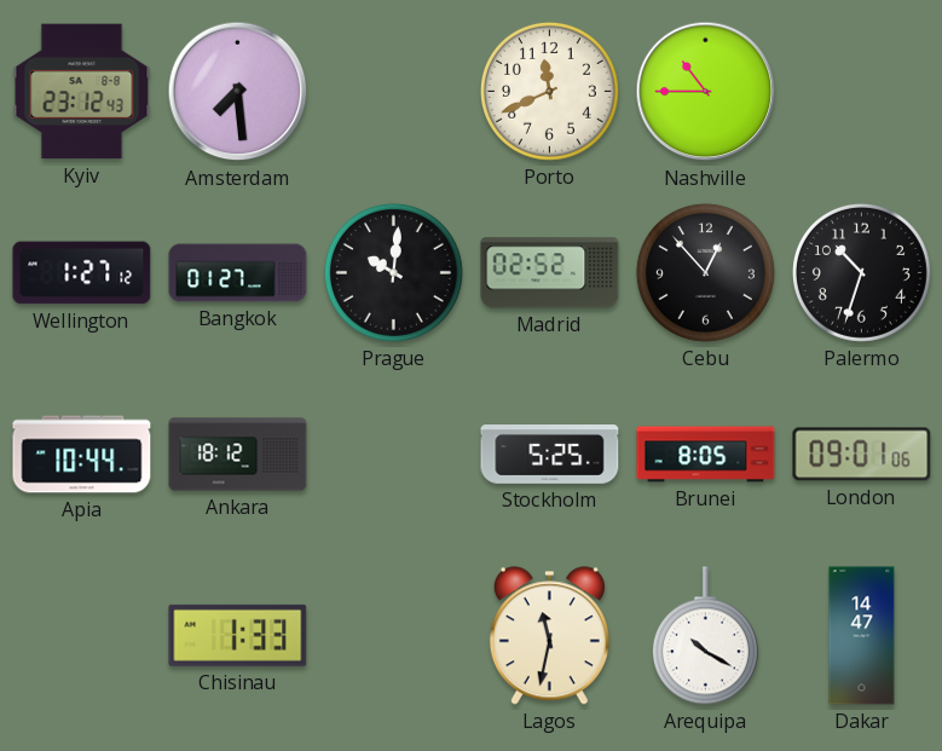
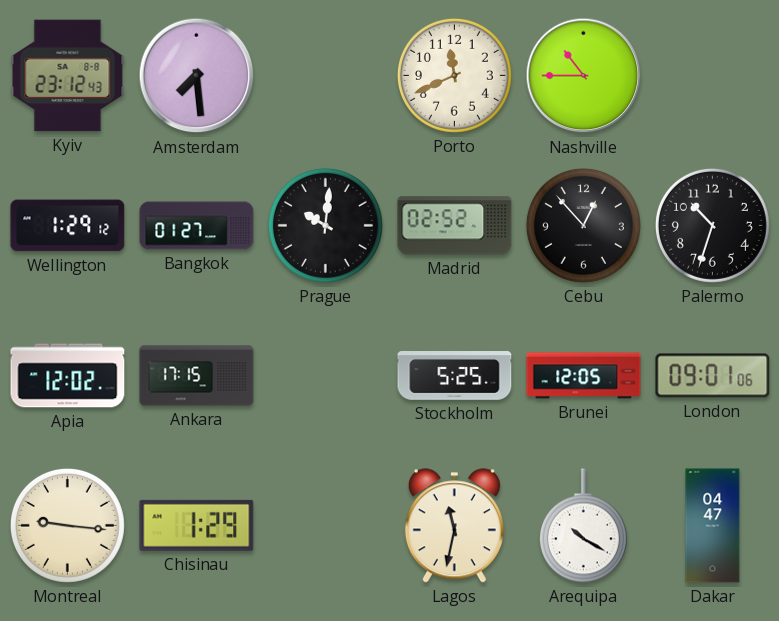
Wellington: 1:27 -> 1:29 (68, 226)
Apia: 10:44 -> 12:02 (68, 376)
Ankara: 18:12 -> 17:15 (197, 376)
Brunei: 8:05 -> 12:05 (584, 376)
Montreal: none -> 9:16 (67, 525)
Chisinau: 1:33 -> 1:29 (197, 525)
Dakar: 14:47 -> 04:47 (713, 526)
